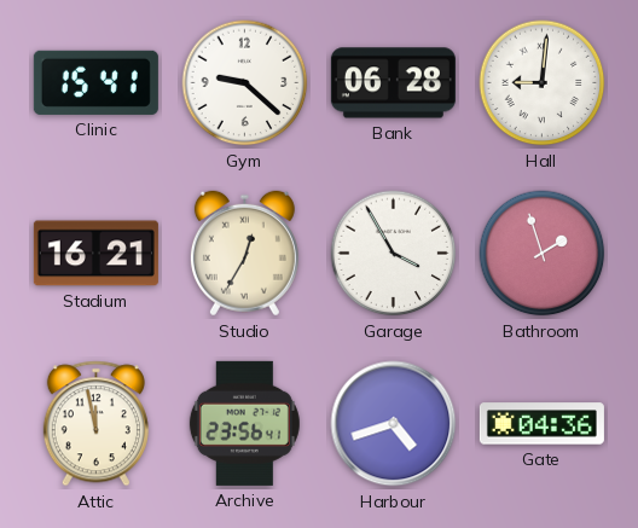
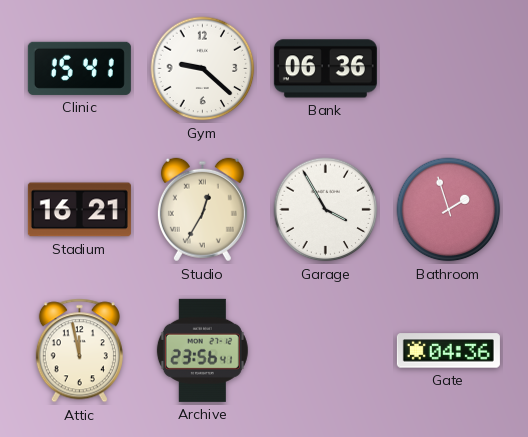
Bank: 06:28 -> 06:36 (325, 69)
Hall: 9:01 -> none (543, 83)
Harbour: 4:42 -> none (394, 424)
